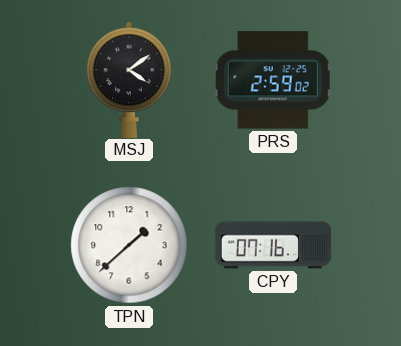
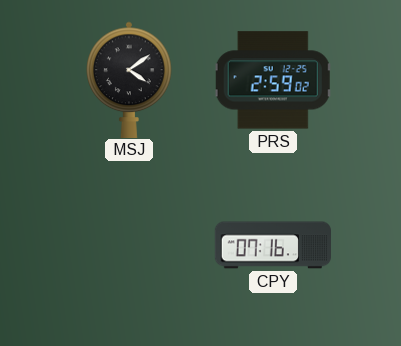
TPN: 1:38 -> none (129, 245)
